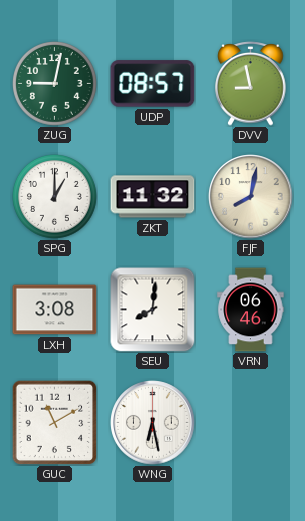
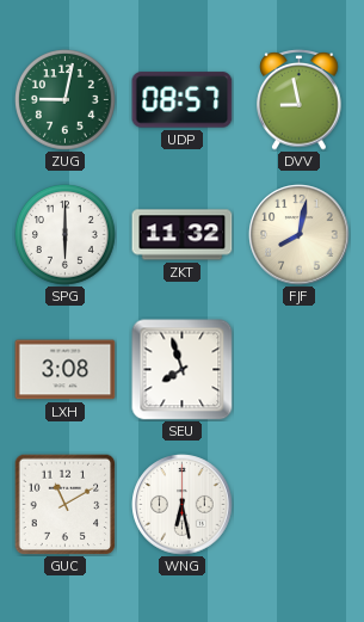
SPG: 1:00 -> 6:00 (66, 235)
SEU: 8:01 -> 7:57 (183, 370)
VRN: 06:46 -> none (251, 310)
